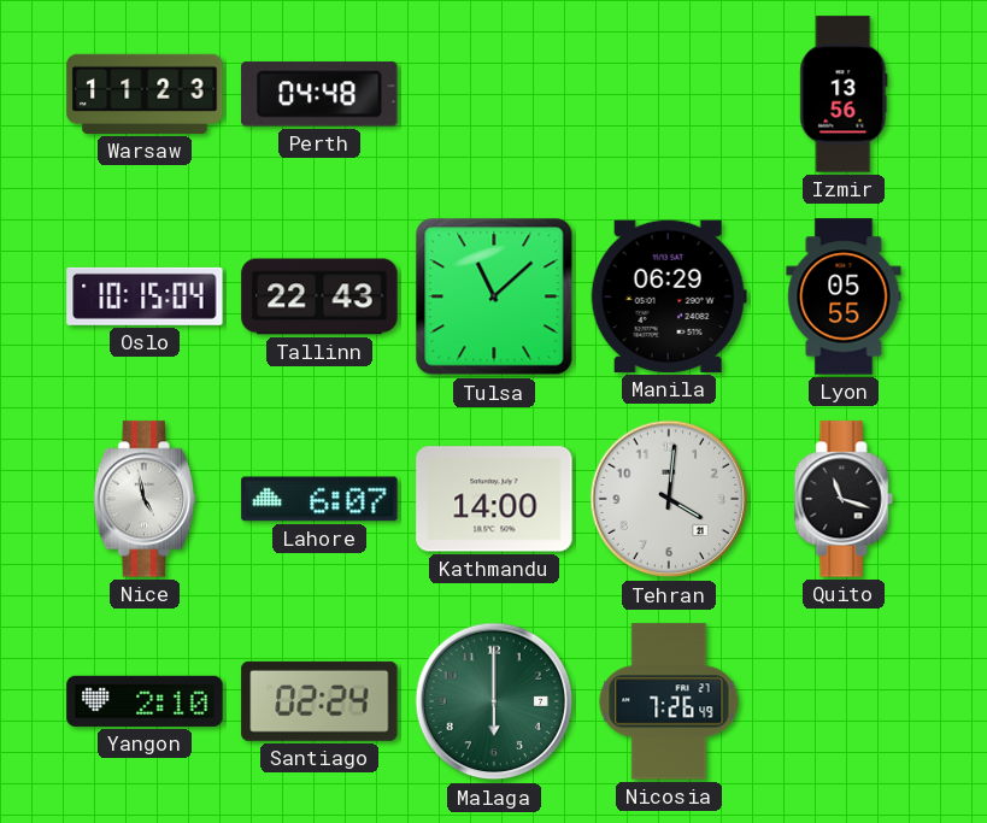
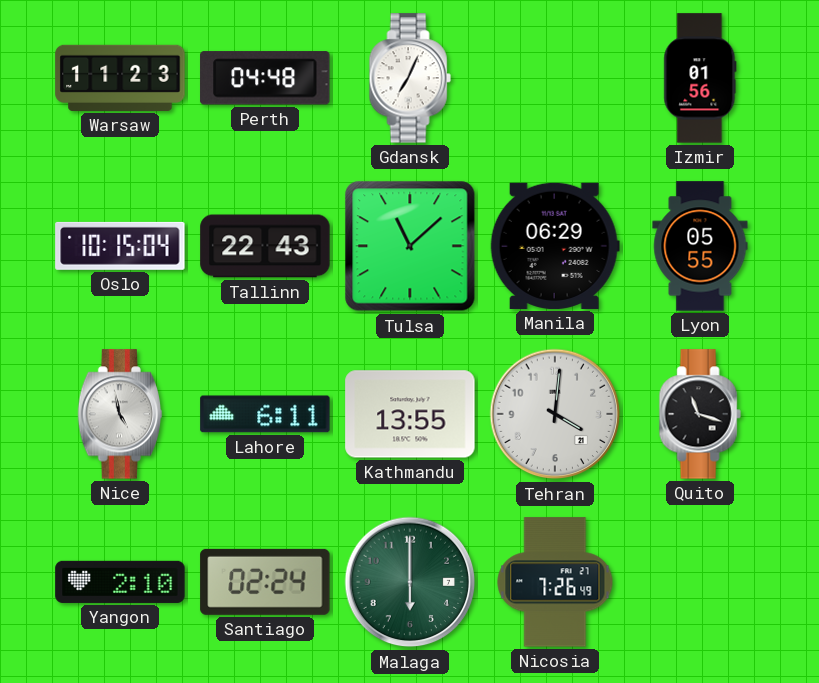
Gdansk: none -> 7:04 (410, 78)
Izmir: 13:56 -> 01:56 (700, 78)
Lahore: 6:07 -> 6:11 (265, 414)
Kathmandu: 14:00 -> 13:55 (410, 414)
